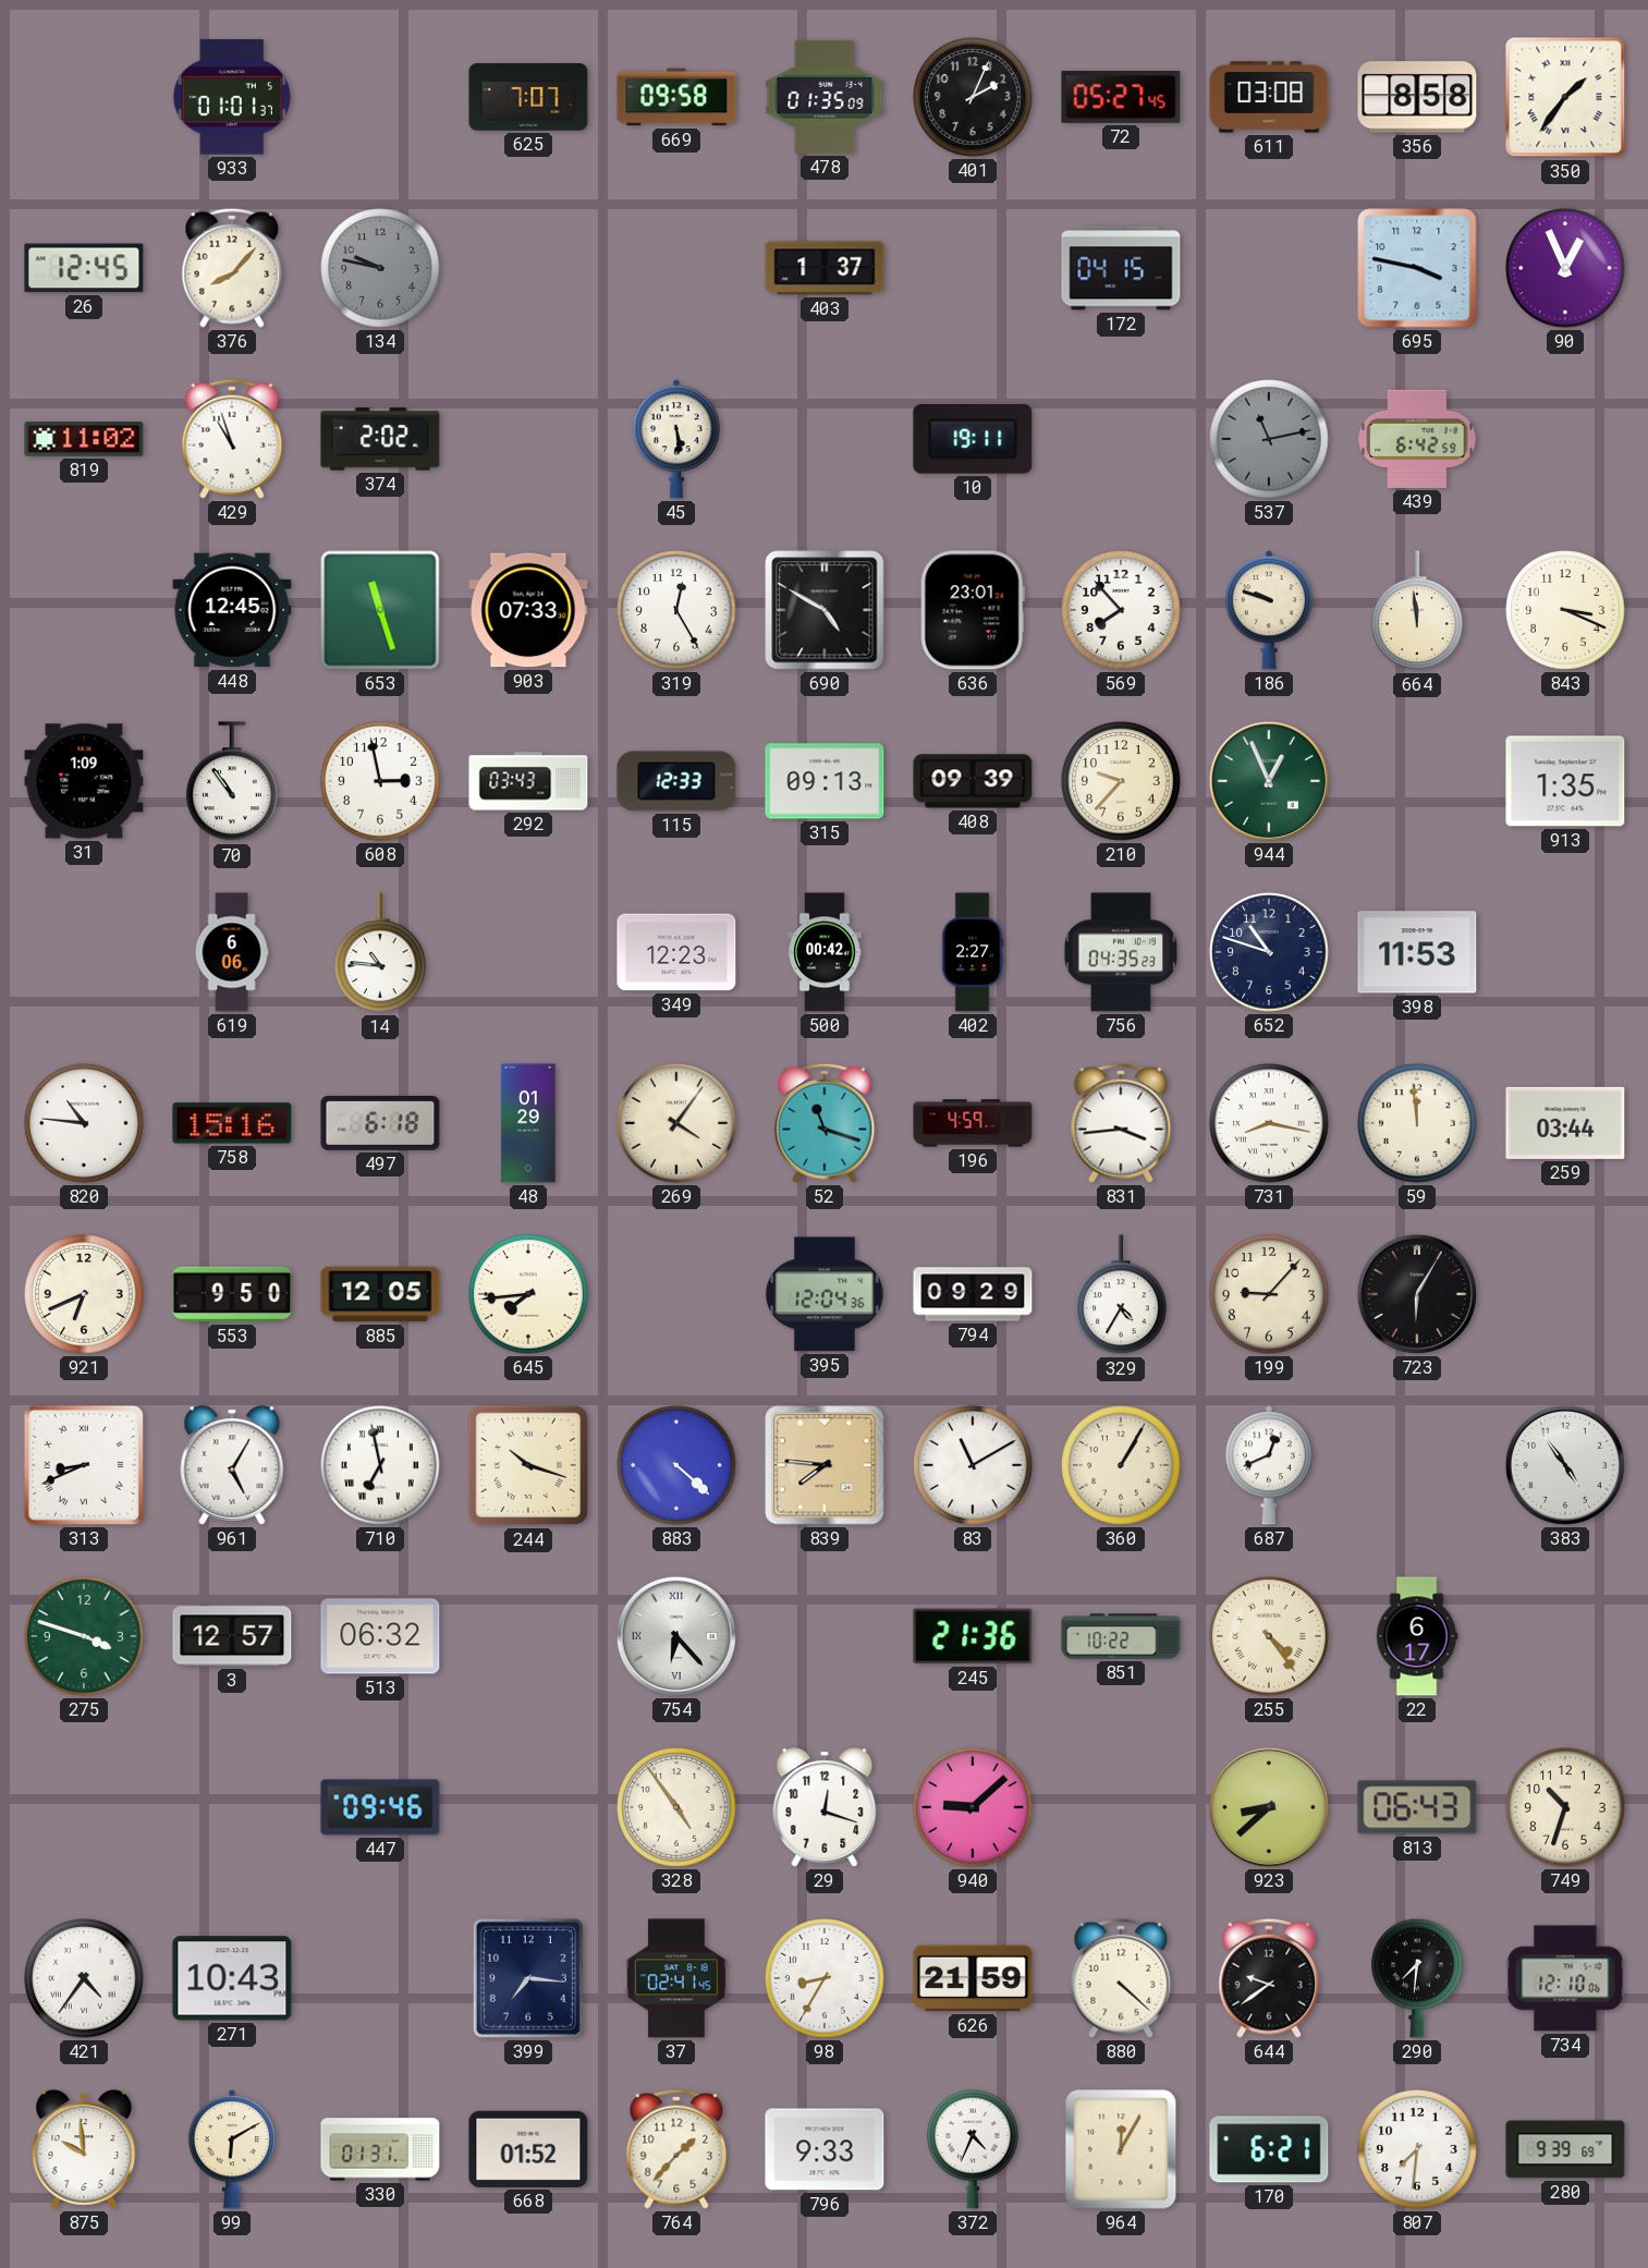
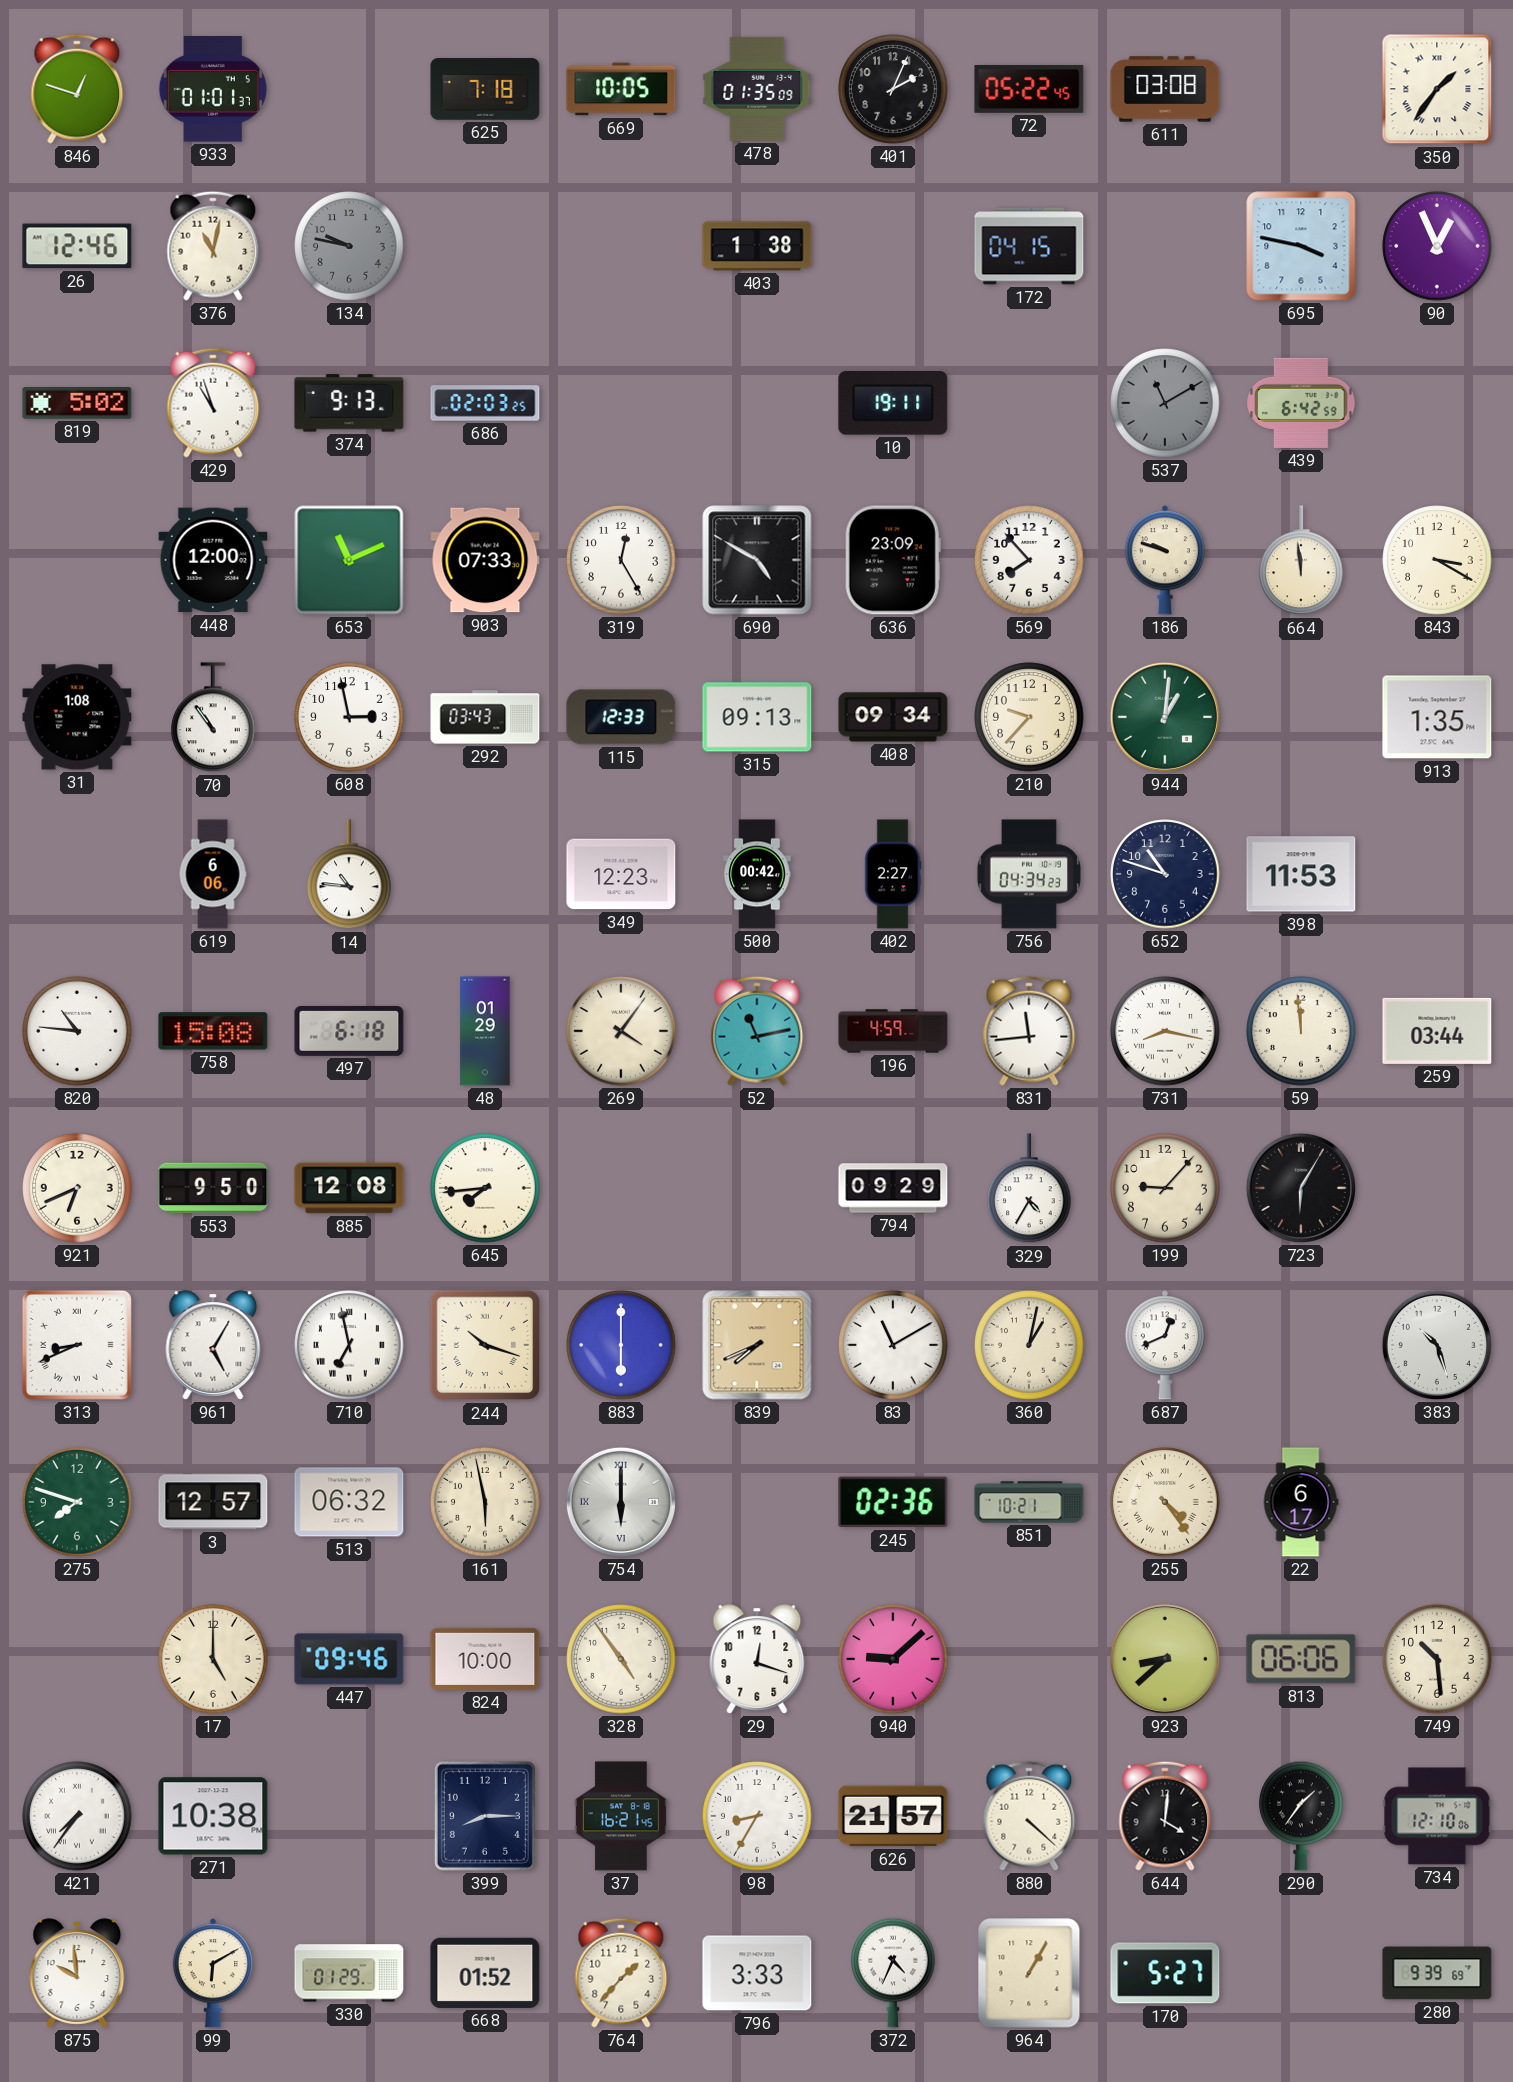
846: none -> 12:48 (77, 89)
625: 7:07 -> 7:18 (485, 89)
669: 09:58 -> 10:05 (621, 89)
72: 05:27 -> 05:22 (1029, 89)
356: 8:58 -> none (1417, 97)
26: 12:45 -> 12:46 (77, 246)
376: 8:07 -> 11:02 (213, 246)
403: 1:37 -> 1:38 (757, 246)
819: 11:02 -> 5:02 (77, 403)
374: 2:02 -> 9:13 (349, 403)
686: none -> 02:03 (485, 403)
45: 5:29 -> none (676, 439)
537: 11:13 -> 11:10 (1165, 403)
448: 12:45 -> 12:00 (213, 560)
653: 11:27 -> 11:11 (349, 560)
636: 23:01 -> 23:09 (893, 560)
843: 3:19 -> 3:20 (1437, 560)
31: 1:09 -> 1:08 (77, 717)
408: 09:39 -> 09:34 (893, 717)
944: 12:56 -> 1:01 (1165, 717)
756: 04:35 -> 04:34 (1028, 874)
758: 15:16 -> 15:08 (213, 1031)
52: 11:18 -> 11:13 (757, 1031)
831: 3:44 -> 11:44 (1029, 1031)
885: 12:05 -> 12:08 (349, 1188)
395: 12:04 -> none (825, 1294)
883: 4:22 -> 6:00 (621, 1345)
839: 7:46 -> 7:41 (757, 1345)
360: 1:05 -> 1:02 (1029, 1345)
383: 4:54 -> 10:27 (1437, 1345)
275: 3:48 -> 7:48 (77, 1502)
161: none -> 5:58 (485, 1502)
754: 6:23 -> 6:00 (621, 1502)
245: 21:36 -> 02:36 (893, 1502)
851: 10:22 -> 10:21 (1029, 1502)
17: none -> 5:00 (213, 1659)
824: none -> 10:00 (485, 1659)
813: 06:43 -> 06:06 (1301, 1659)
749: 10:33 -> 10:29 (1437, 1659)
421: 4:36 -> 7:36 (77, 1816)
271: 10:43 -> 10:38 (213, 1816)
399: 7:16 -> 8:15 (485, 1816)
37: 02:41 -> 16:21 (622, 1816)
626: 21:59 -> 21:57 (893, 1816)
644: 9:39 -> 4:01 (1165, 1816)
290: 7:31 -> 1:36 (1301, 1816)
330: 01:31 -> 01:29 (349, 1973)
796: 9:33 -> 3:33 (757, 1973)
964: 12:05 -> 1:05 (1029, 1973)
170: 6:21 -> 5:27 (1165, 1973)
807: 7:31 -> none (1417, 2149)
